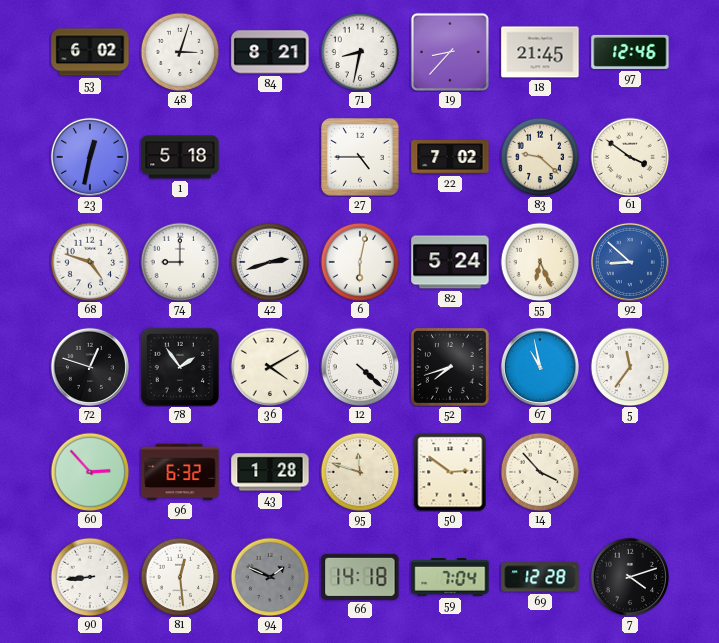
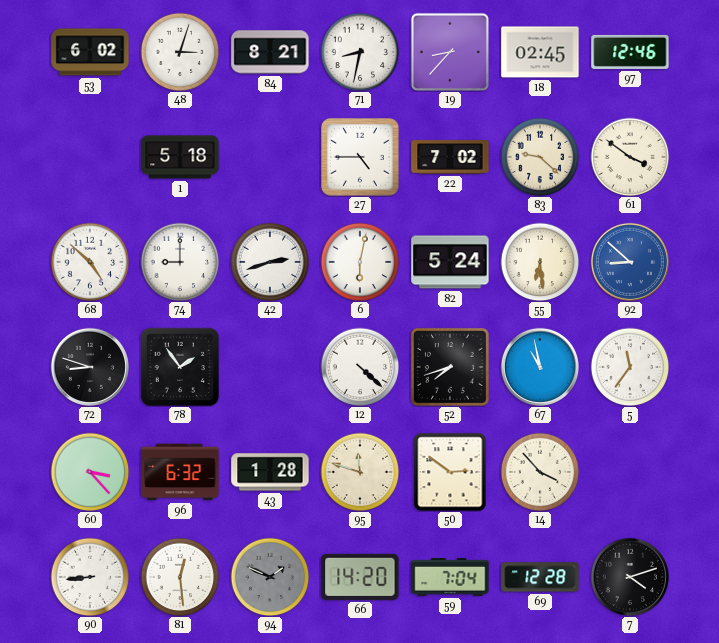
18: 21:45 -> 02:45 (540, 52)
23: 12:32 -> none (90, 157)
68: 4:48 -> 4:52 (90, 262)
55: 6:26 -> 6:29 (540, 262)
72: 12:48 -> 8:48 (90, 367)
36: 4:10 -> none (270, 367)
60: 2:53 -> 3:23 (90, 472)
66: 14:18 -> 14:20 (360, 577)
